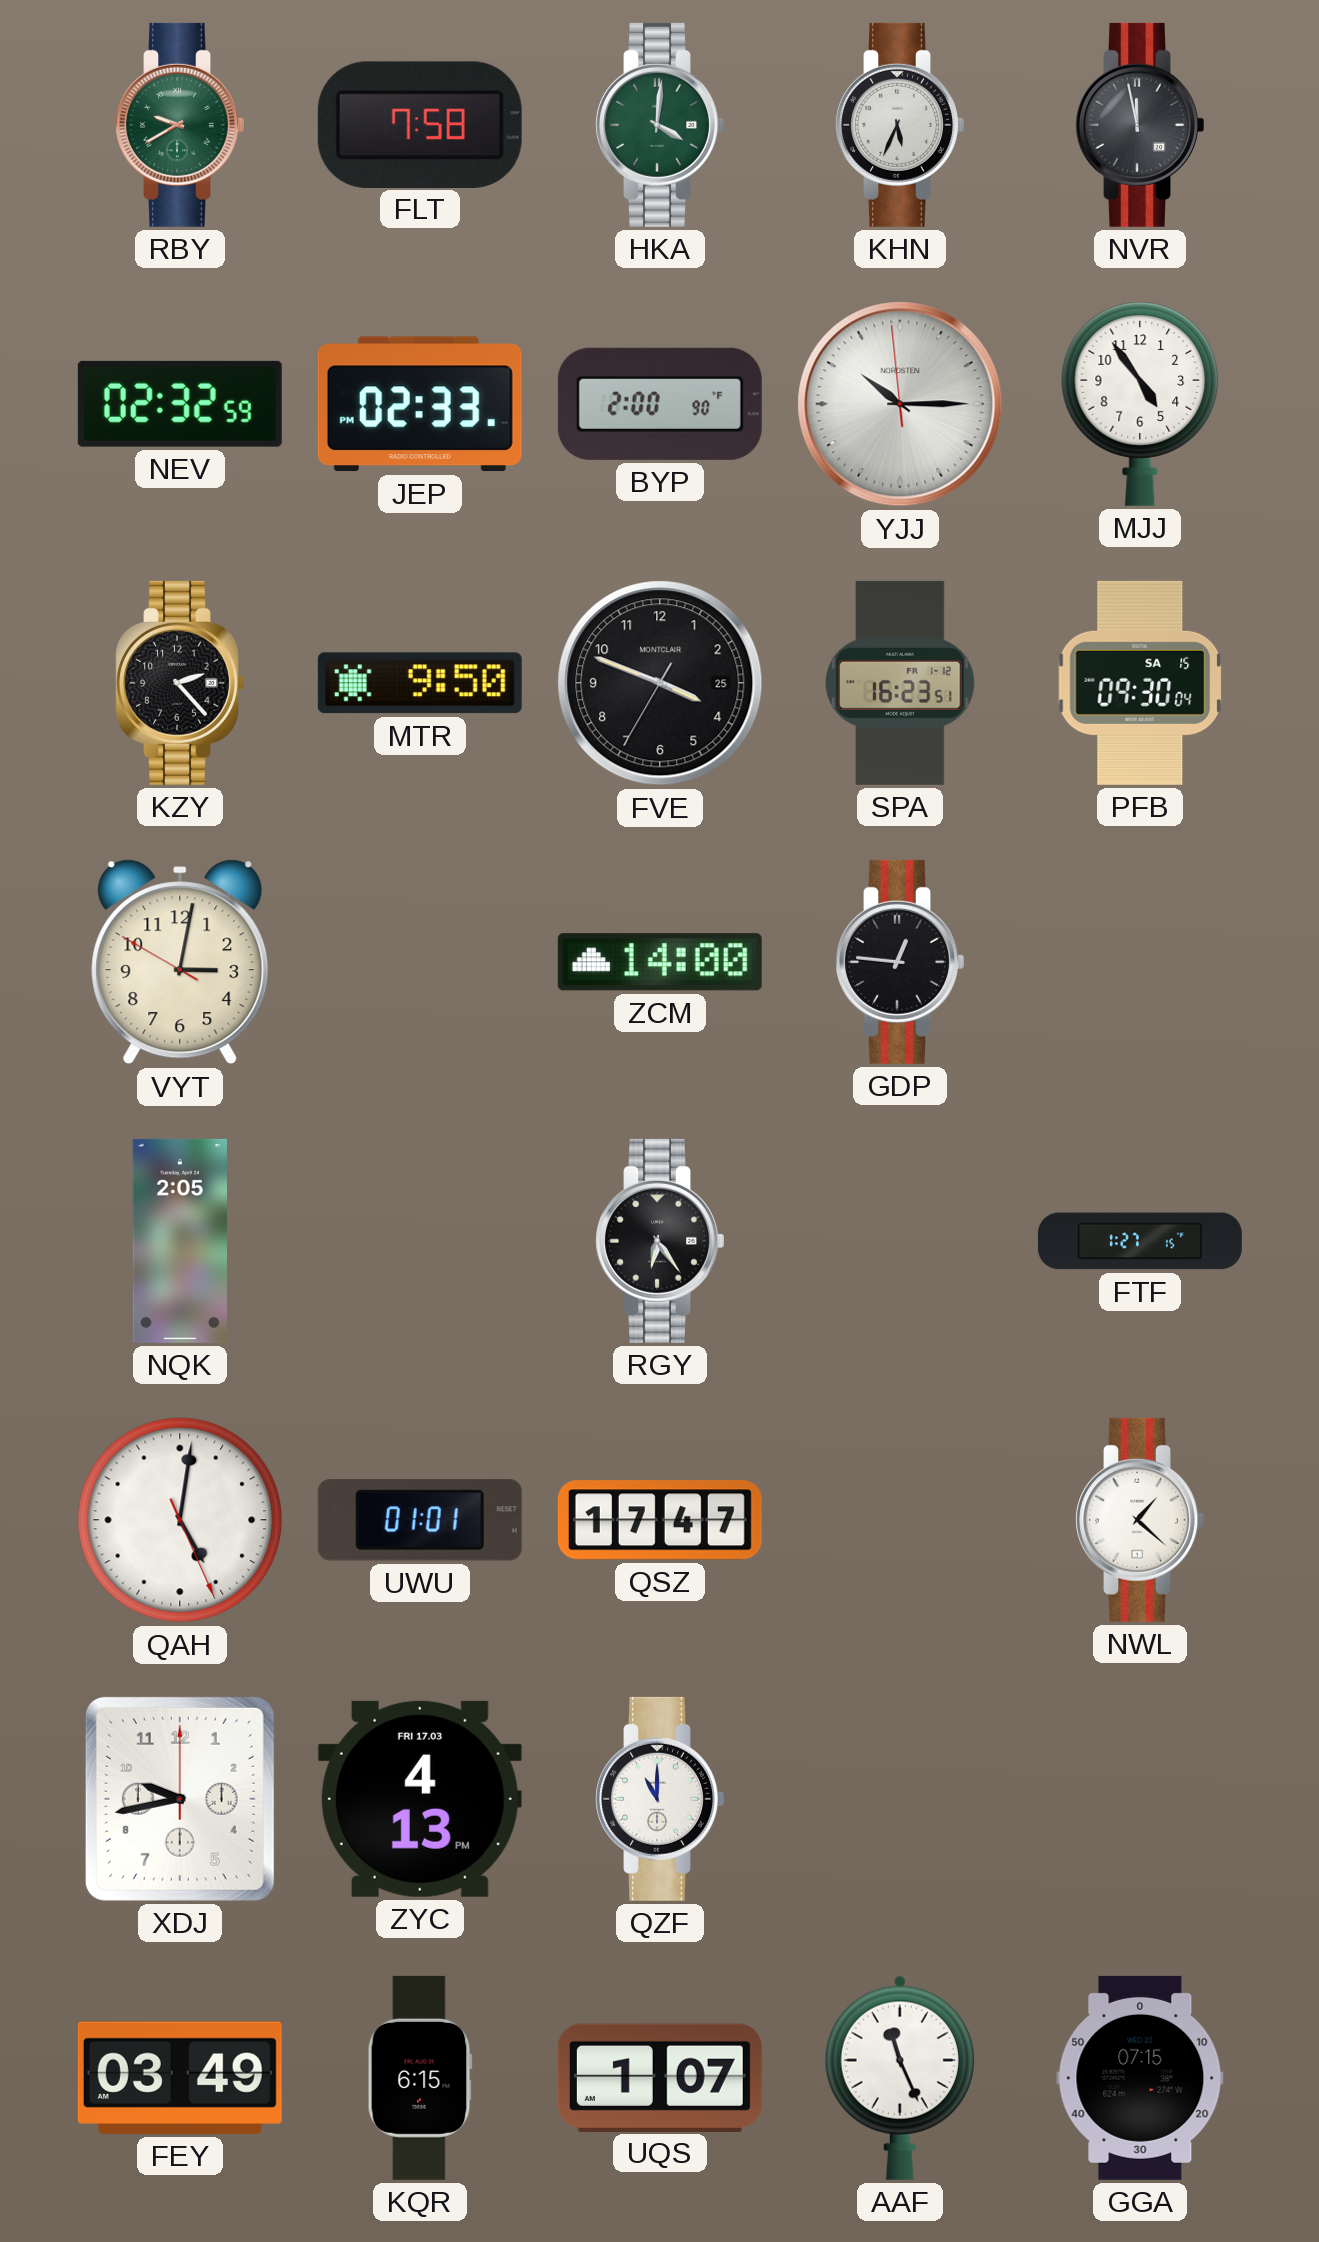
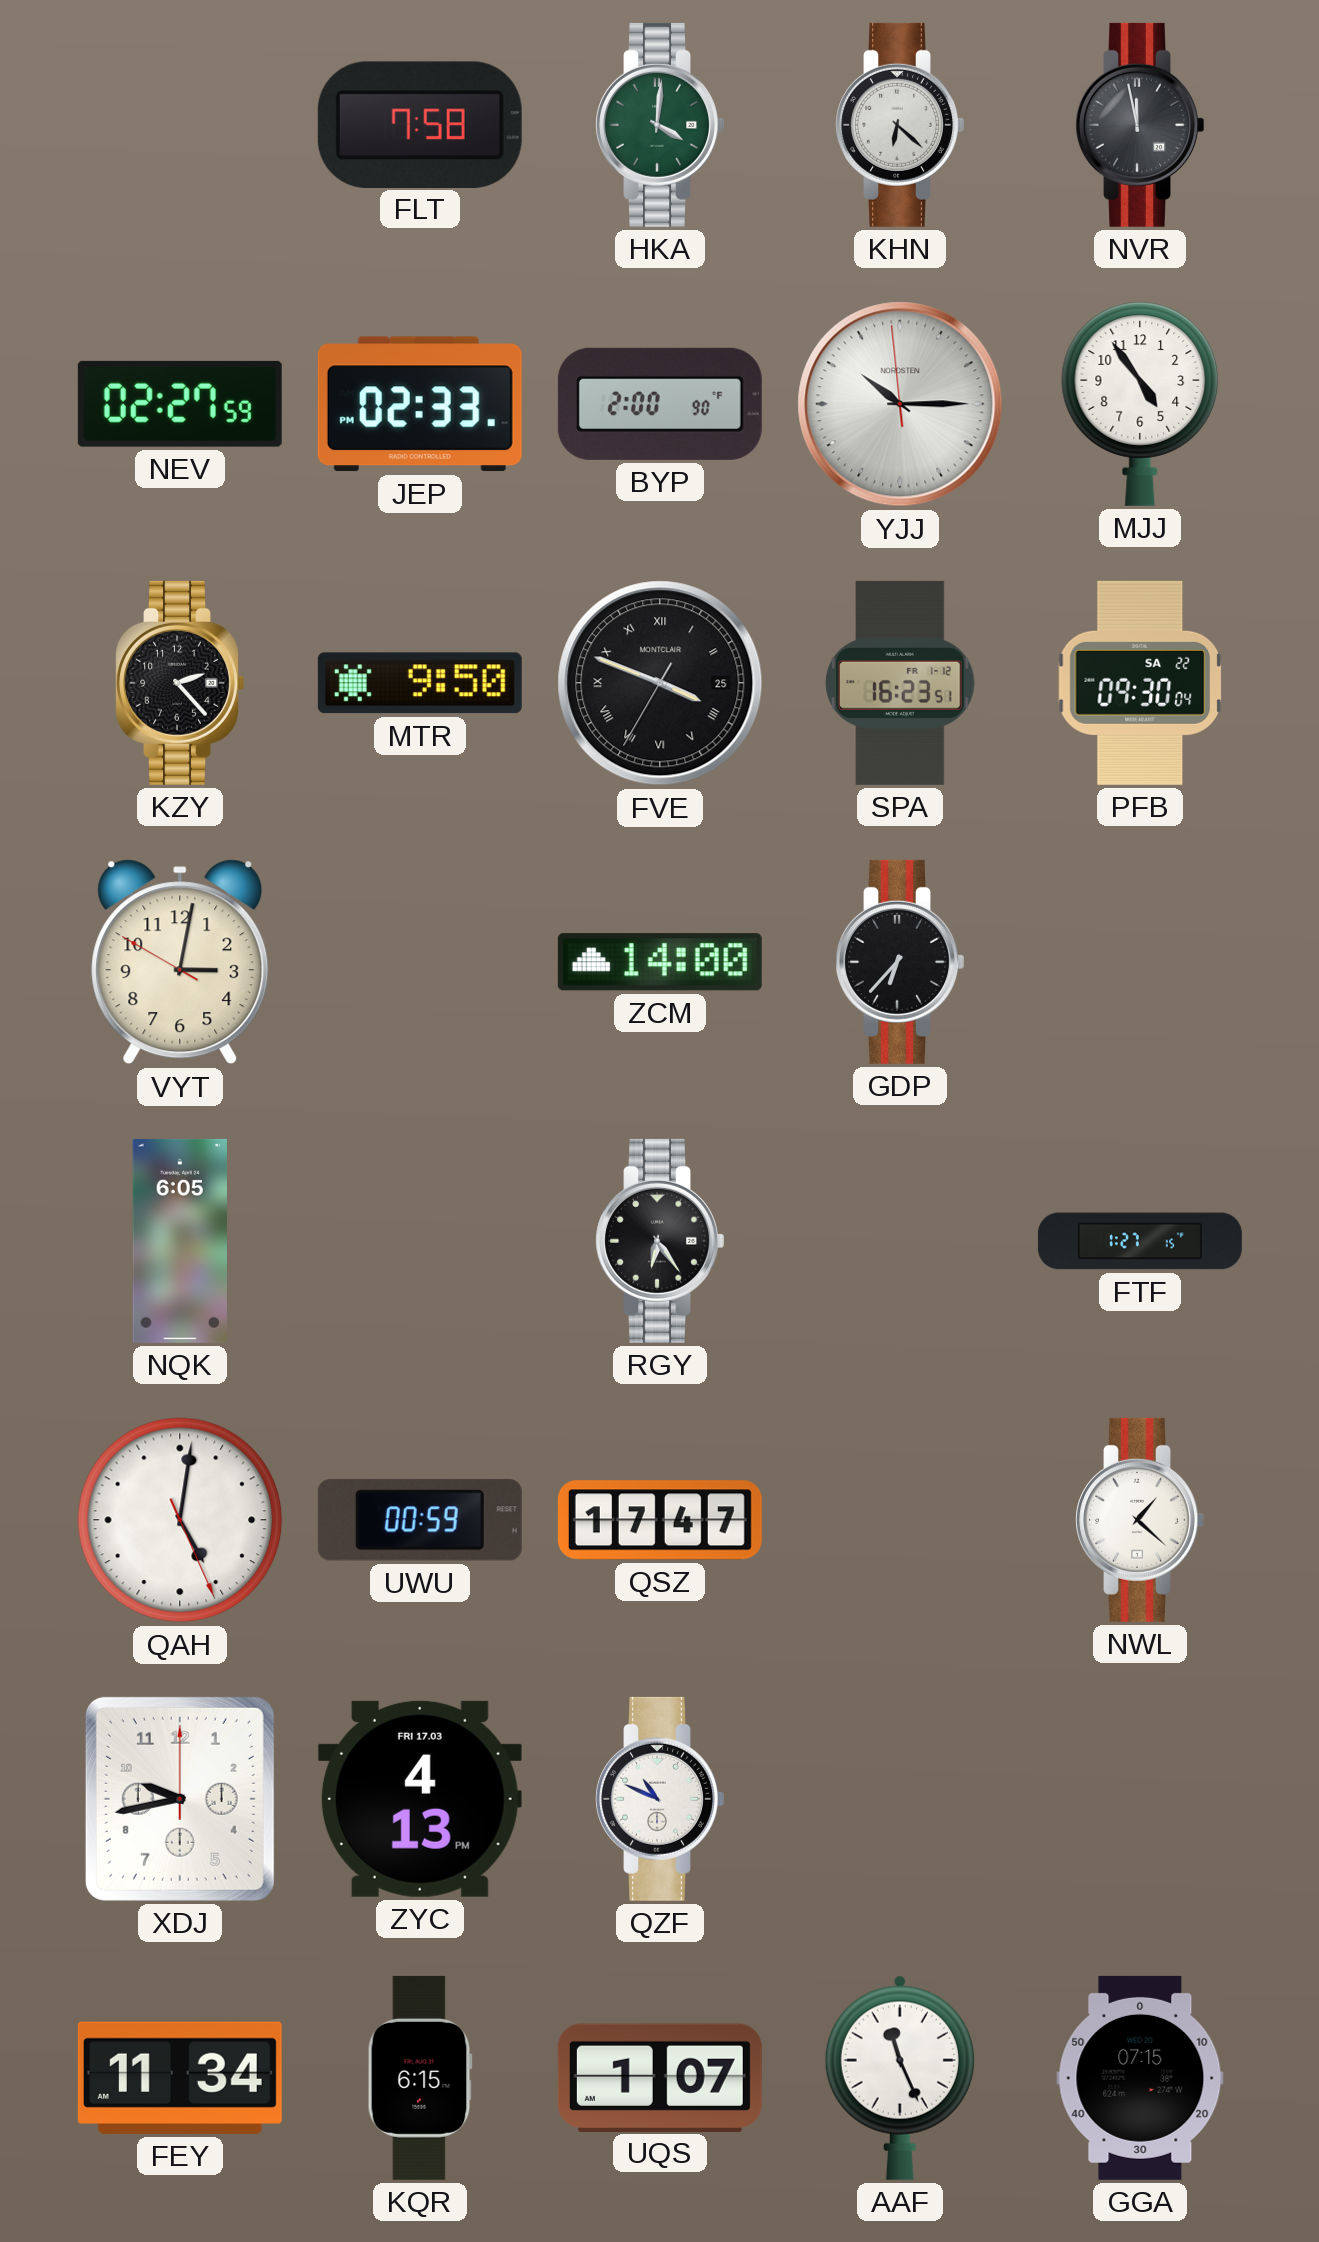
RBY: 9:40 -> none (180, 125)
KHN: 5:34 -> 6:22 (900, 125)
NEV: 02:32 -> 02:27 (180, 404)
FVE numerals: Arabic -> Roman (660, 683)
PFB date: SA 15 -> SA 22 (1140, 683)
GDP: 12:46 -> 6:37 (900, 962)
NQK: 2:05 -> 6:05 (180, 1241)
UWU: 01:01 -> 00:59 (420, 1520)
QZF: 11:00 -> 10:49 (660, 1799)
FEY: 03:49 -> 11:34 (180, 2078)
